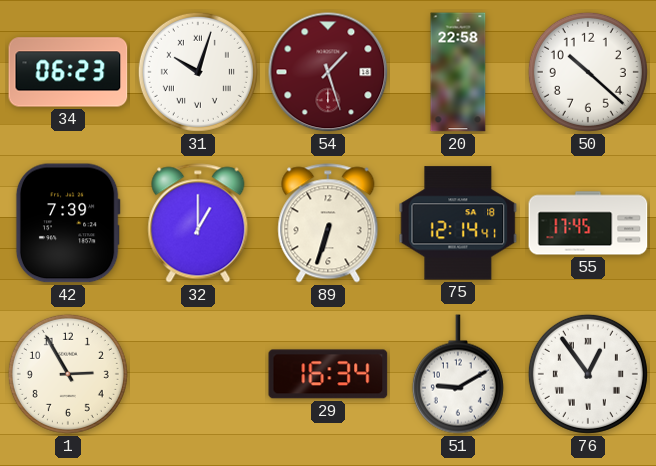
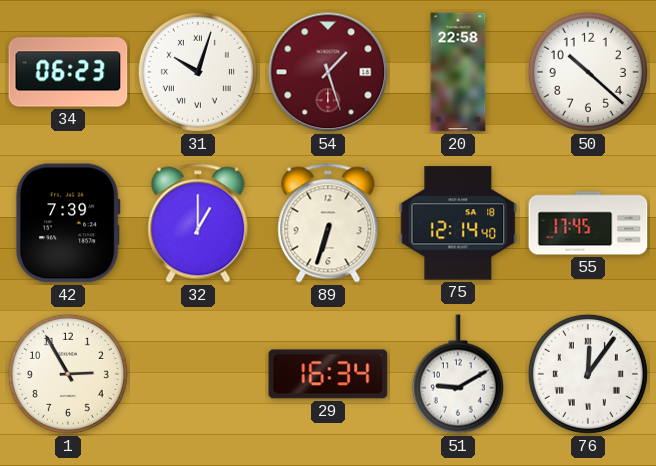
75: 12:14:41 -> 12:14:40 (458, 223)
76: 12:54 -> 12:06 (588, 374)
